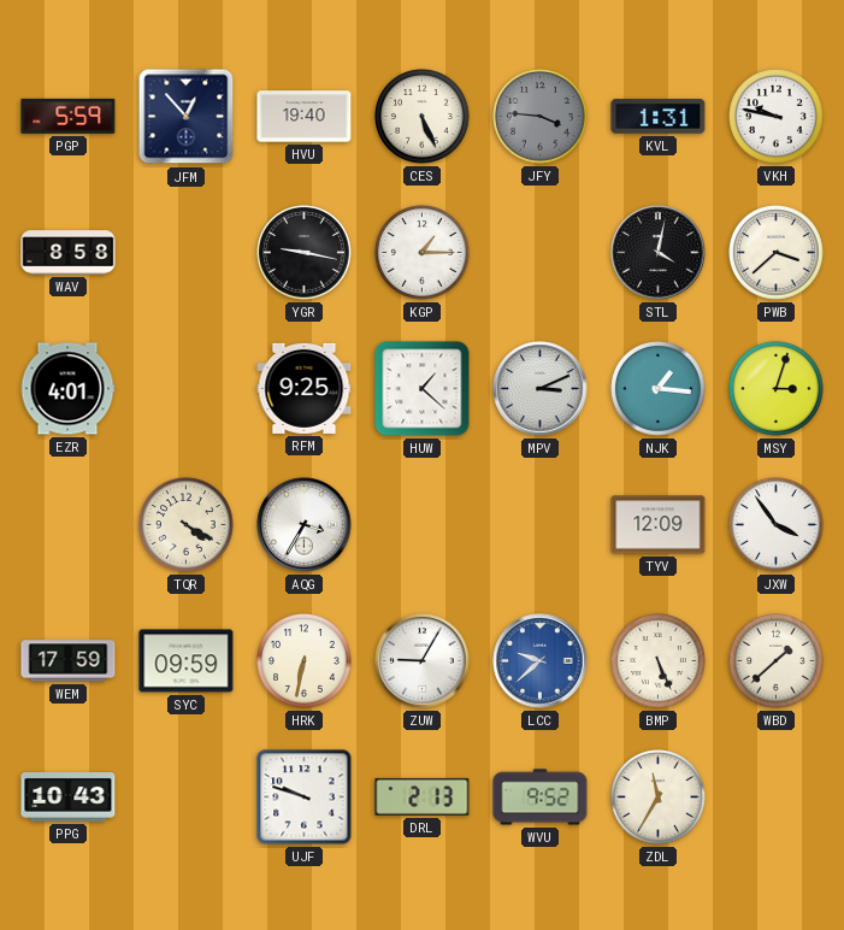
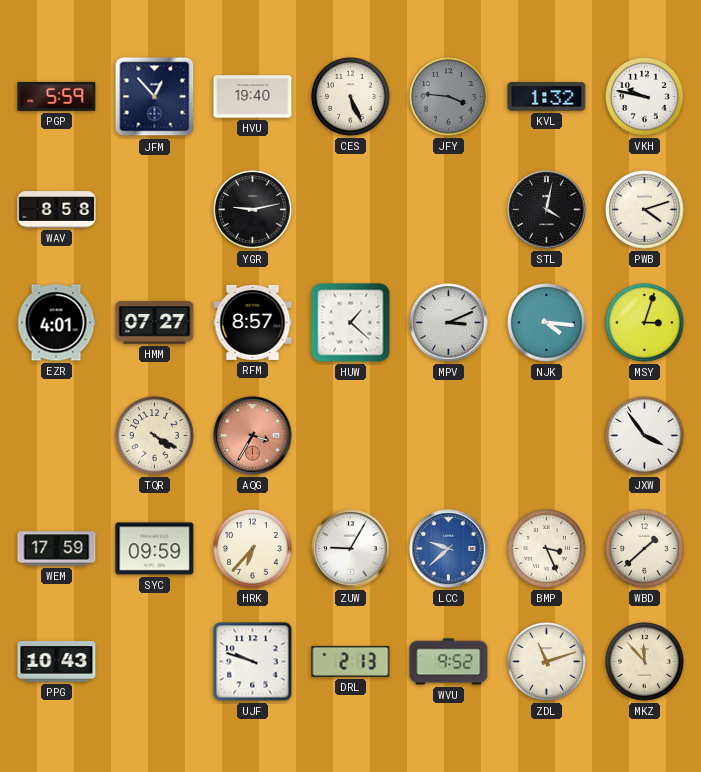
KVL: 1:31 -> 1:32 (547, 97)
YGR: 9:17 -> 9:13 (253, 210)
KGP: 1:15 -> none (423, 253)
PWB: 3:38 -> 4:12 (645, 210)
HMM: none -> 07:27 (155, 323)
RFM: 9:25 -> 8:57 (253, 322)
NJK: 1:16 -> 4:16 (547, 323)
AQG dial: white -> salmon (253, 436)
TYV: 12:09 -> none (659, 525)
HRK: 6:32 -> 6:37 (253, 549)
BMP: 5:26 -> 3:26 (547, 549)
ZDL: 11:35 -> 11:12 (547, 662)
MKZ: none -> 11:53 (645, 662)
